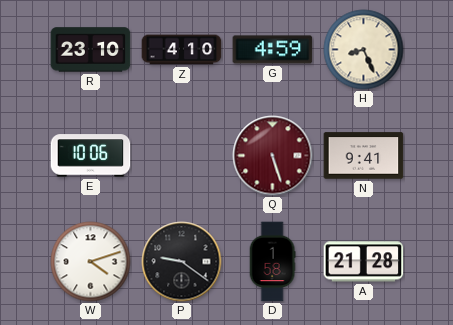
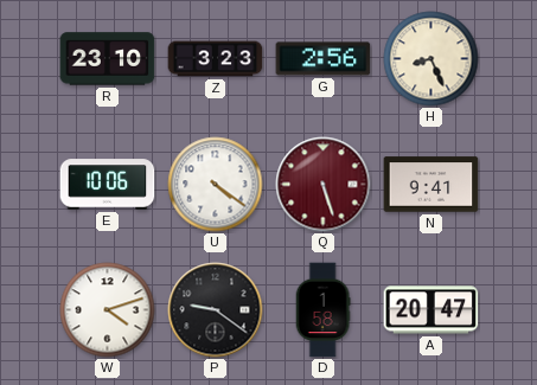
Z: 4:10 -> 3:23 (216, 59)
G: 4:59 -> 2:56 (324, 59)
U: none -> 4:21 (216, 185)
A: 21:28 -> 20:47 (431, 310)
